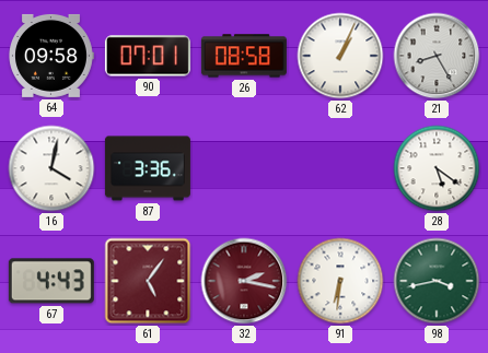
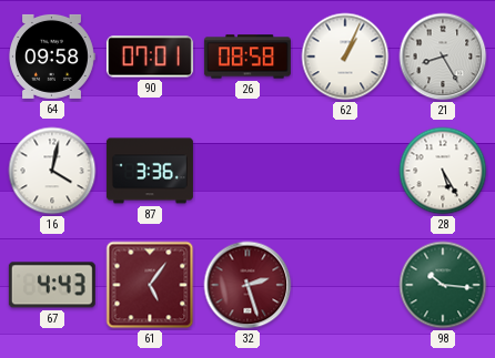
28: 5:21 -> 5:25 (443, 171)
32: 2:17 -> 2:27 (247, 285)
91: 6:31 -> none (340, 281)
98: 3:43 -> 10:16 (443, 285)
